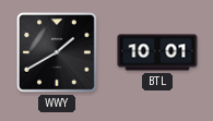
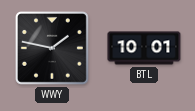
WWY: 1:40 -> 1:47 (52, 48)
